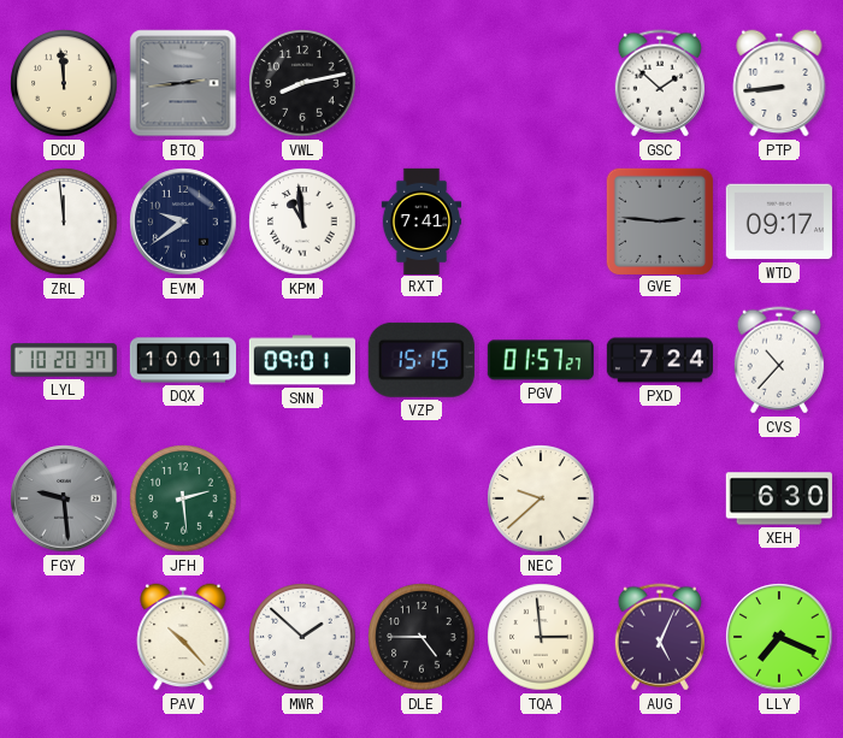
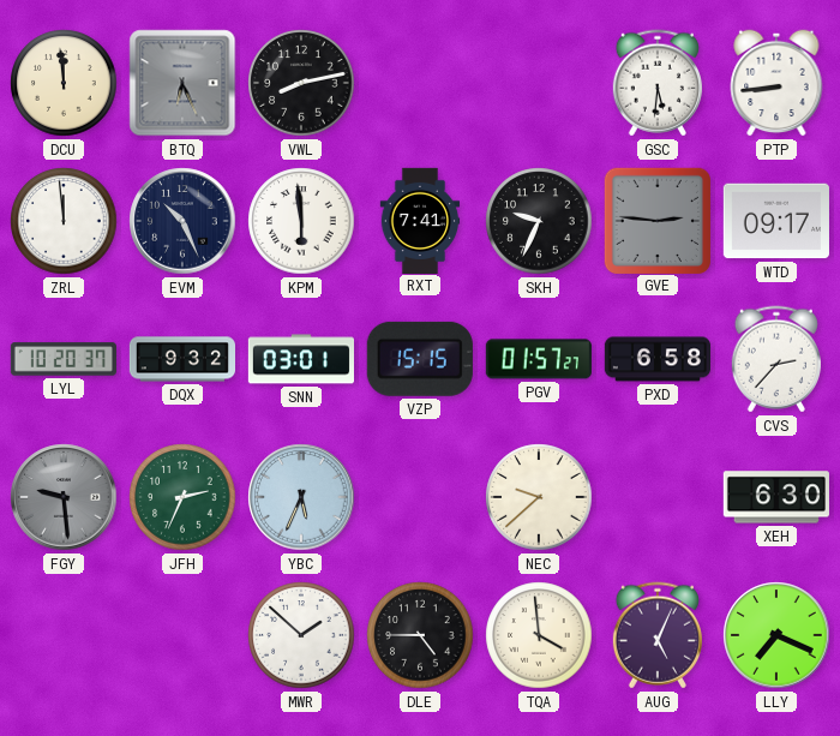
BTQ: 2:44 -> 6:26 (182, 83)
GSC: 1:52 -> 5:31 (658, 83)
EVM: 9:39 -> 10:26 (182, 221)
KPM: 10:59 -> 5:59 (301, 221)
SKH: none -> 9:34 (539, 221)
DQX: 10:01 -> 9:32 (181, 359)
SNN: 09:01 -> 03:01 (300, 359)
PXD: 7:24 -> 6:58 (656, 359)
CVS: 10:37 -> 2:37 (776, 359)
JFH: 2:29 -> 2:34 (182, 497)
YBC: none -> 5:34 (301, 497)
PAV: 10:23 -> none (183, 637)
TQA: 2:59 -> 3:59 (539, 635)
